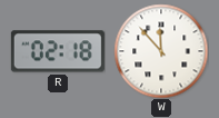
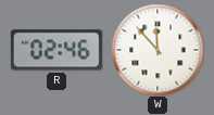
R: 02:18 -> 02:46 (56, 50)
